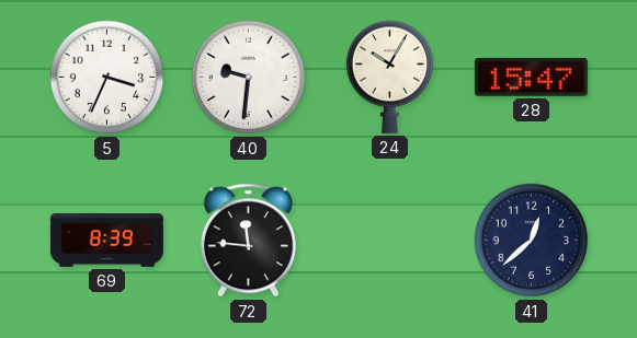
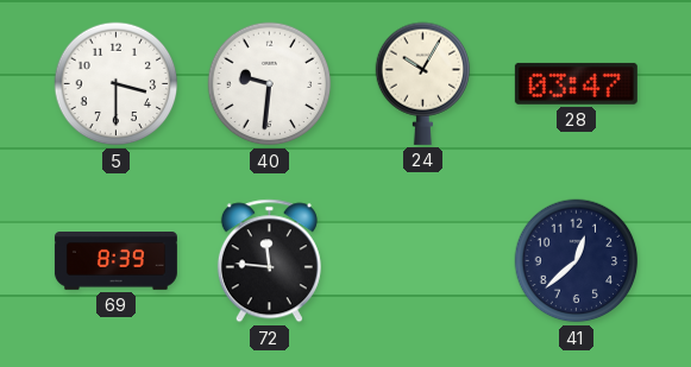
5: 3:34 -> 3:30 (117, 84)
28: 15:47 -> 03:47 (576, 83)
